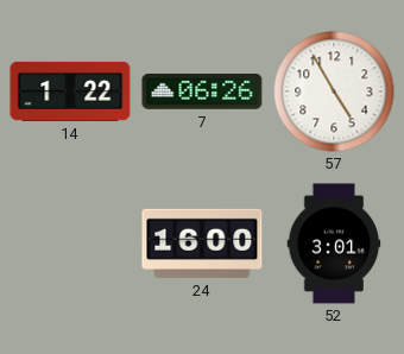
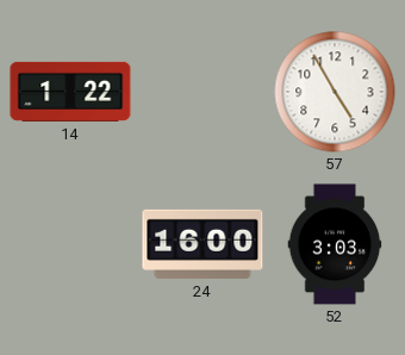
7: 06:26 -> none (202, 93)
52: 3:01 -> 3:03 (335, 244)
